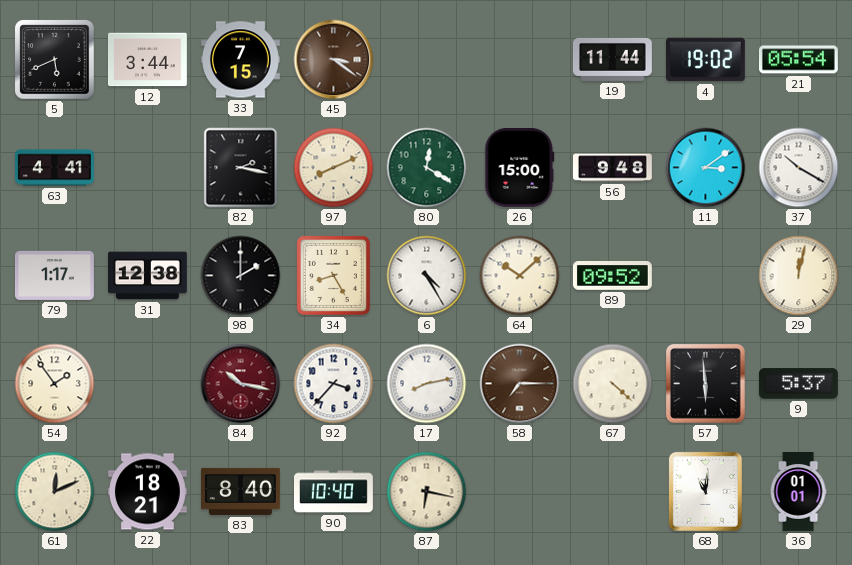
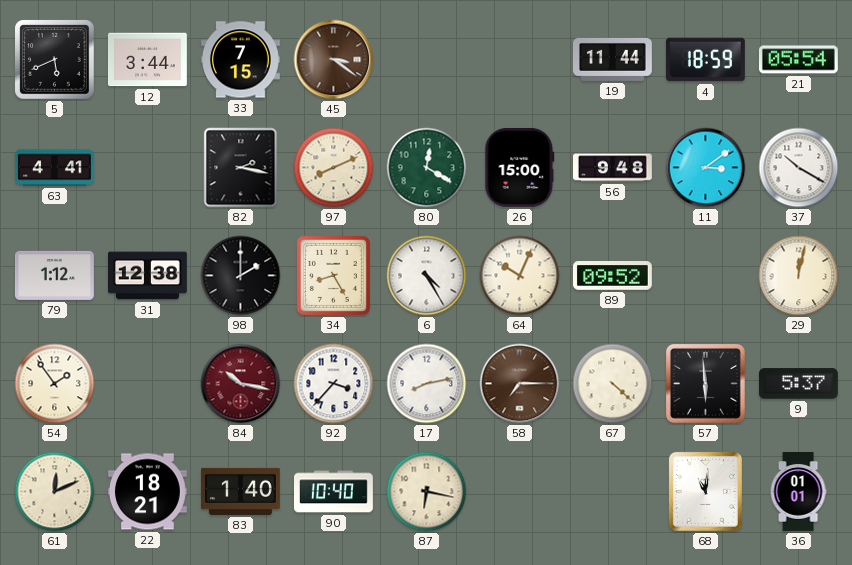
4: 19:02 -> 18:59 (705, 60)
79: 1:17 -> 1:12 (54, 275)
64: 10:08 -> 10:04 (520, 276)
83: 8:40 -> 1:40 (241, 491)
